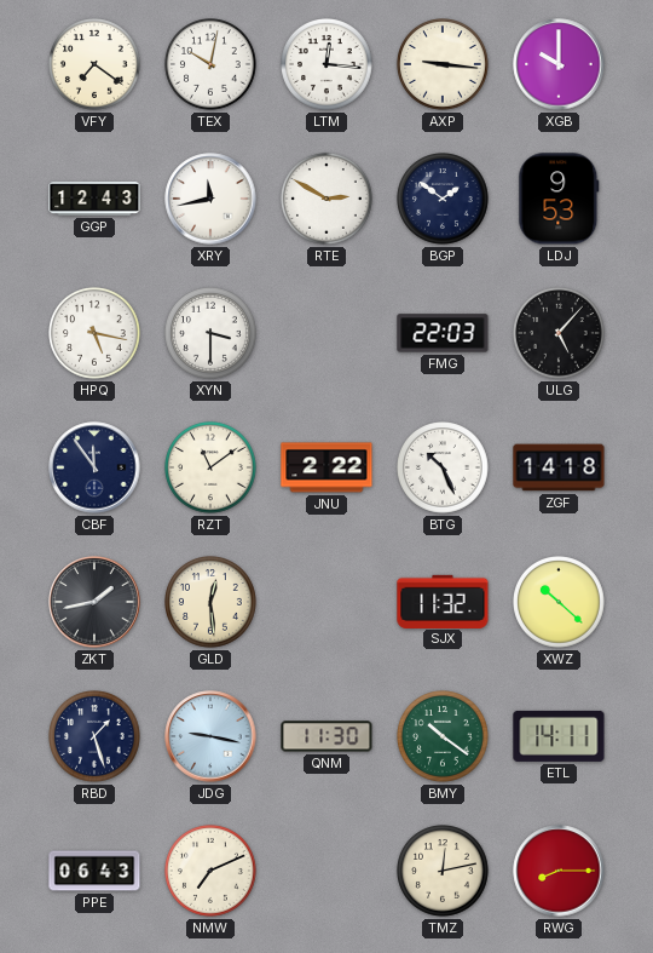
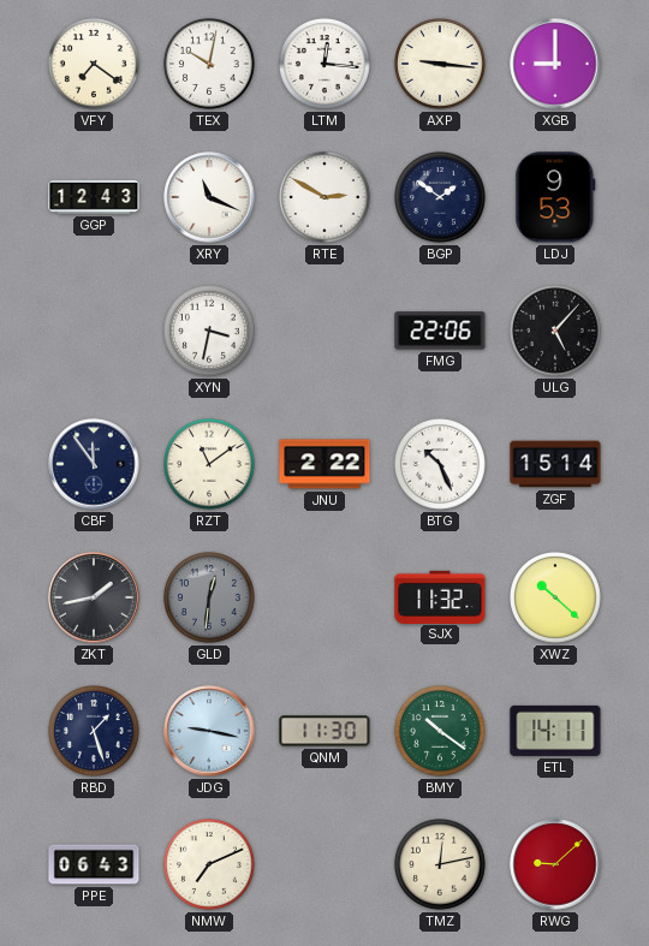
XGB: 10:00 -> 9:00 (555, 64)
XRY: 11:43 -> 11:19 (209, 197)
HPQ: 5:17 -> none (96, 334)
XYN: 3:30 -> 3:32 (210, 332)
FMG: 22:03 -> 22:06 (440, 331)
ZGF: 14:18 -> 15:14 (555, 464)
GLD: 12:29 -> 12:31 (210, 599)
GLD dial: cream -> grey (210, 599)
RWG: 8:15 -> 9:08 (555, 864)
